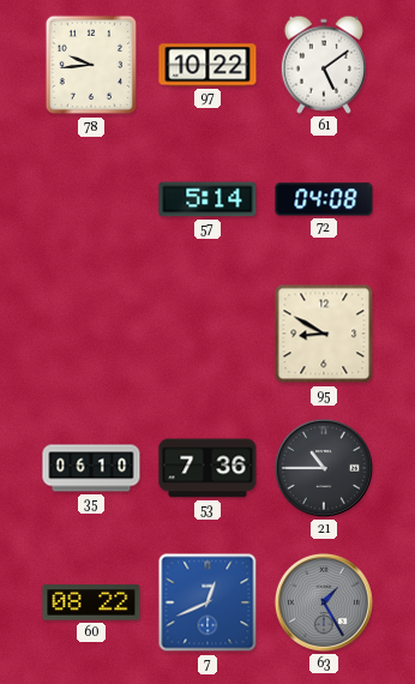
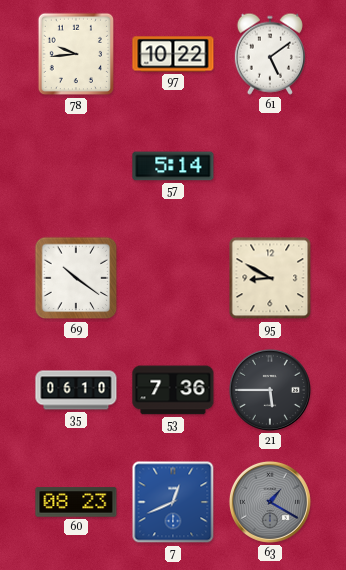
72: 04:08 -> none (324, 199)
69: none -> 10:21 (76, 278)
21: 10:45 -> 5:45 (270, 390)
60: 08:22 -> 08:23 (76, 502)
63: 1:25 -> 1:20 (270, 502)
